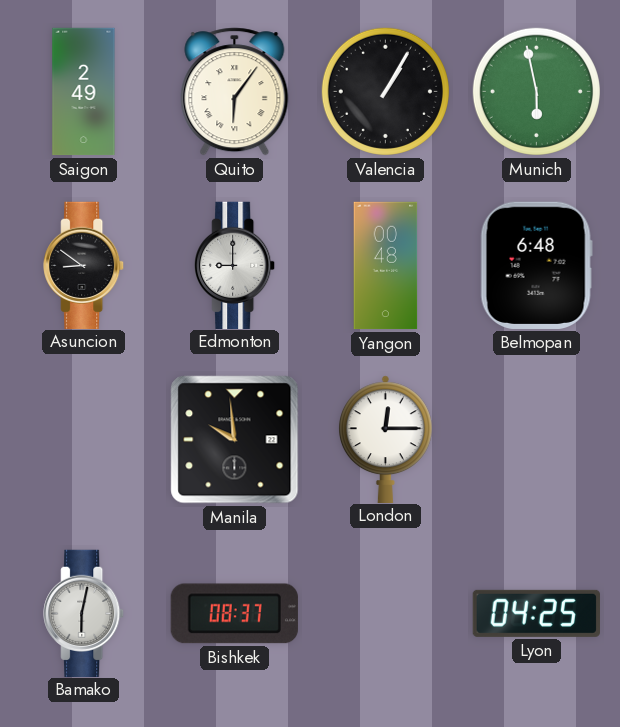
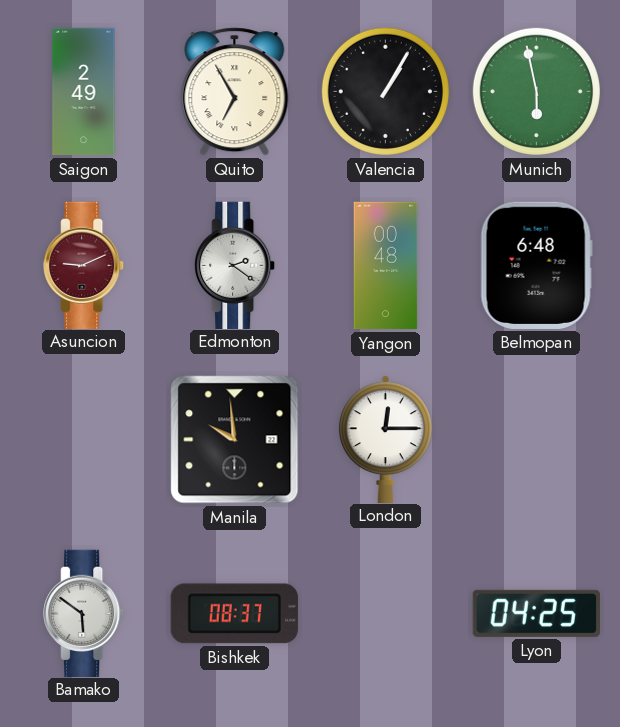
Quito: 6:06 -> 6:55 (235, 92)
Asuncion: 8:51 -> 9:11 (84, 265)
Asuncion dial: black -> burgundy (84, 265)
Edmonton: 9:00 -> 2:21 (235, 265)
Bamako: 6:02 -> 5:51 (84, 613)
